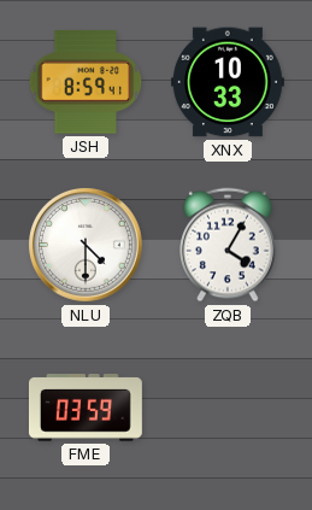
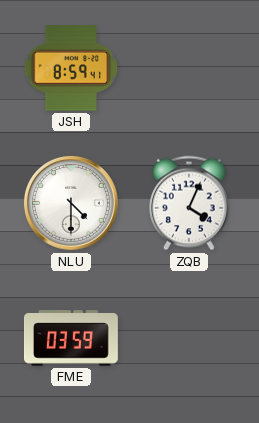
XNX: 10:33 -> none (228, 82)
ZQB: 4:05 -> 4:04 (189, 203)
